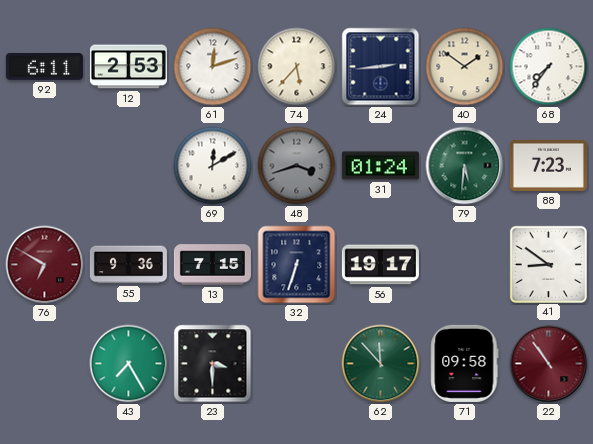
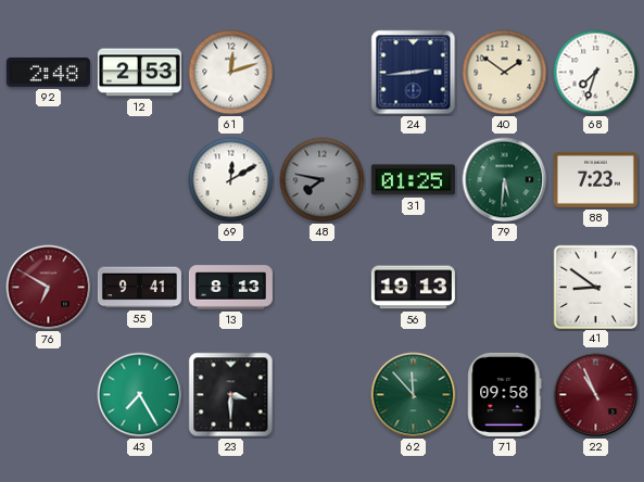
92: 6:11 -> 2:48 (48, 72)
74: 5:37 -> none (297, 67)
68: 7:36 -> 7:33 (596, 73)
48: 3:42 -> 7:47 (323, 180)
31: 01:24 -> 01:25 (413, 180)
55: 9:36 -> 9:41 (139, 288)
13: 7:15 -> 8:13 (230, 288)
32: 6:33 -> none (297, 265)
56: 19:17 -> 19:13 (413, 288)
22: 10:54 -> 10:56 (596, 395)
